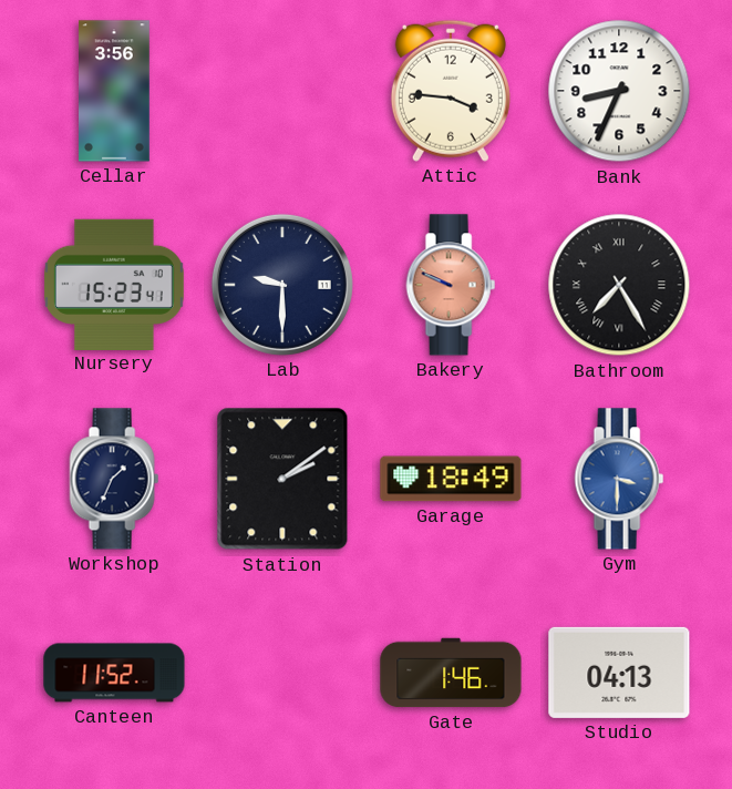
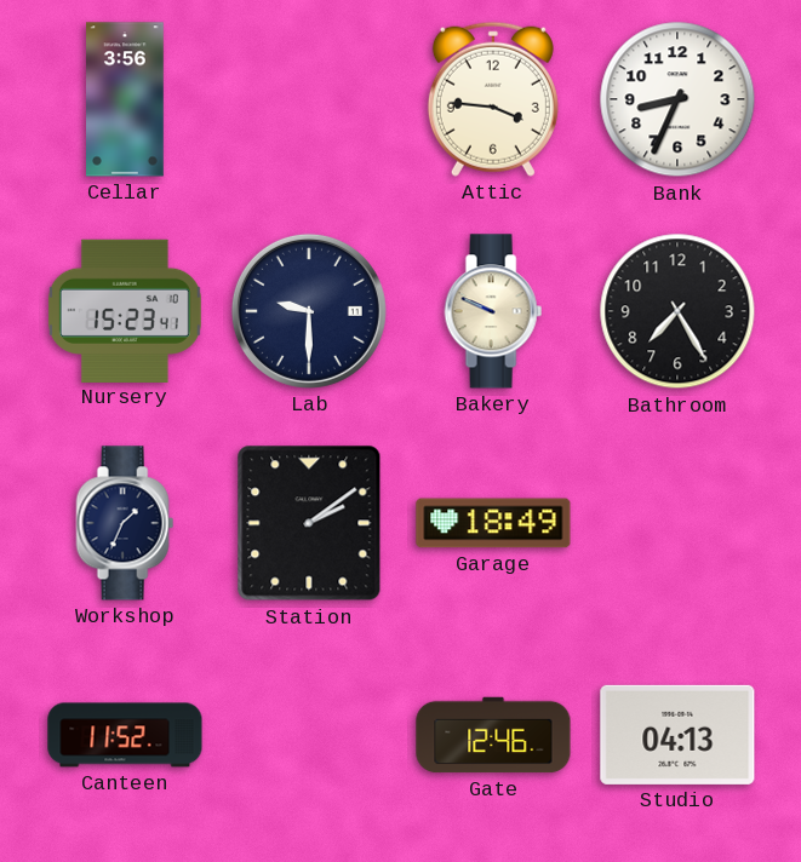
Bakery dial: salmon -> cream (493, 311)
Bathroom numerals: Roman -> Arabic (677, 311)
Gym: 3:30 -> none (619, 479)
Gate: 1:46 -> 12:46 (493, 735)
